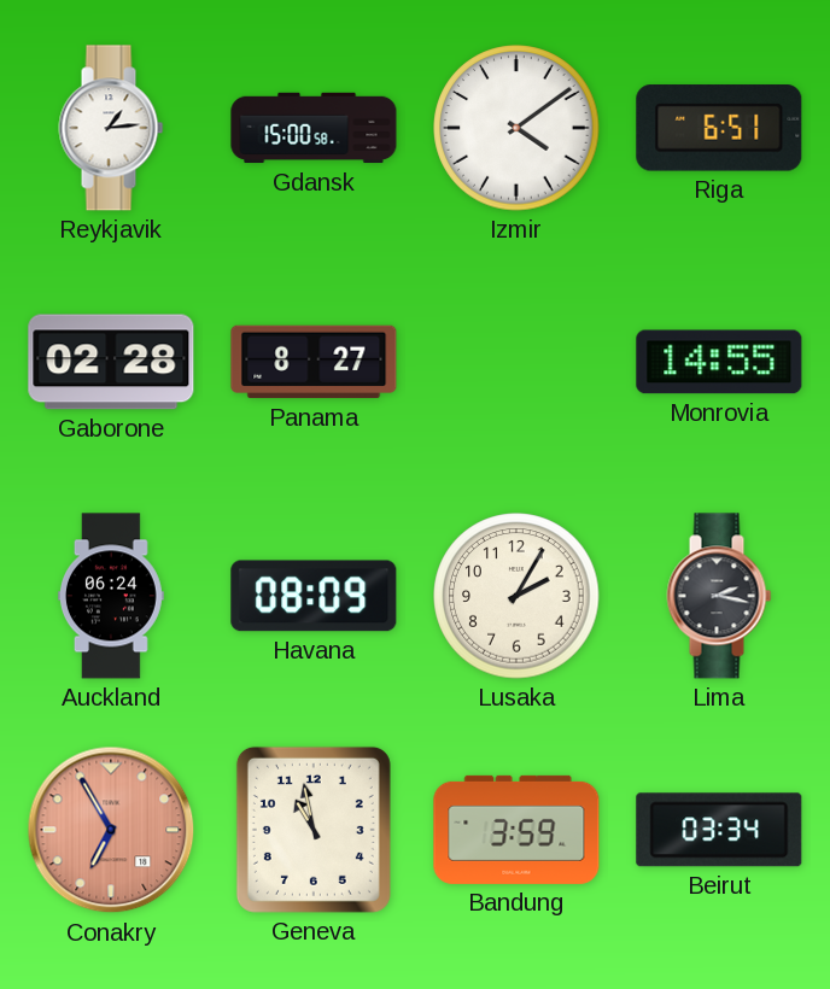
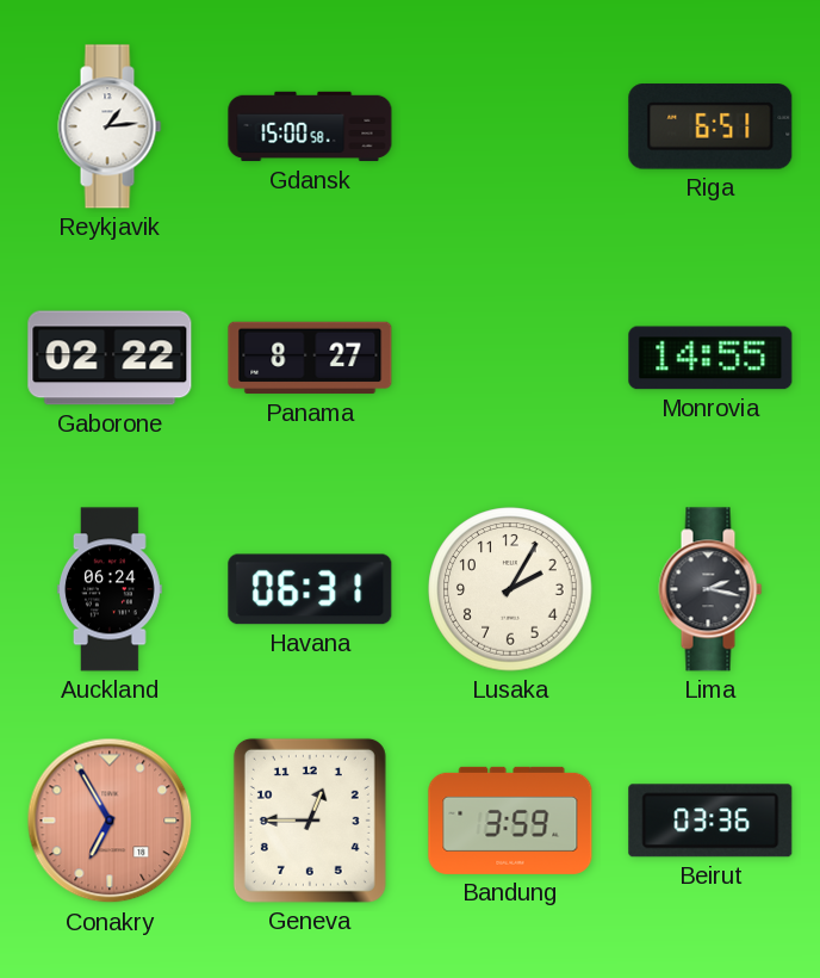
Izmir: 4:09 -> none (516, 128)
Gaborone: 02:28 -> 02:22 (110, 358)
Havana: 08:09 -> 06:31 (310, 589)
Geneva: 10:58 -> 12:45 (310, 821)
Beirut: 03:34 -> 03:36 (710, 821)
